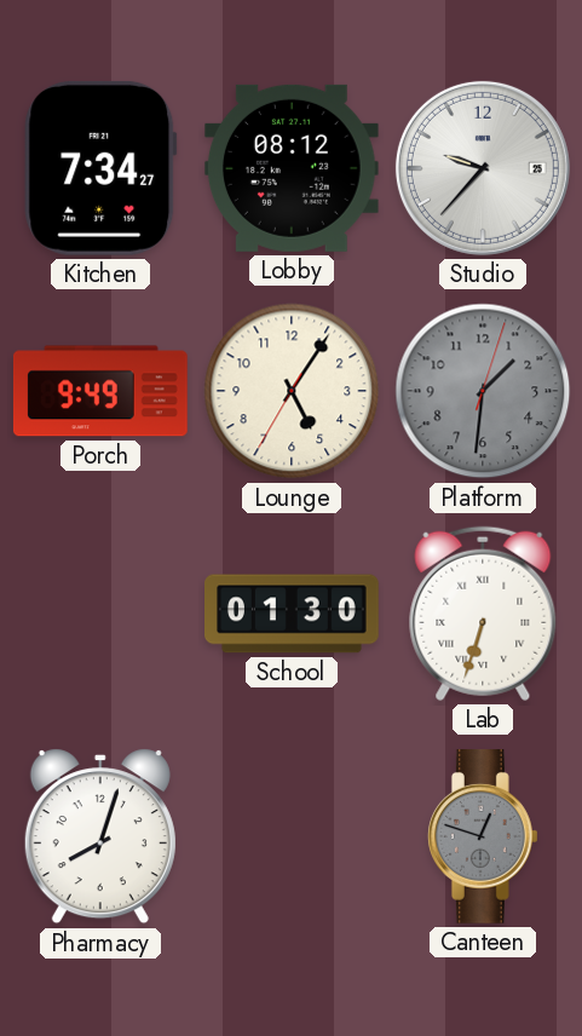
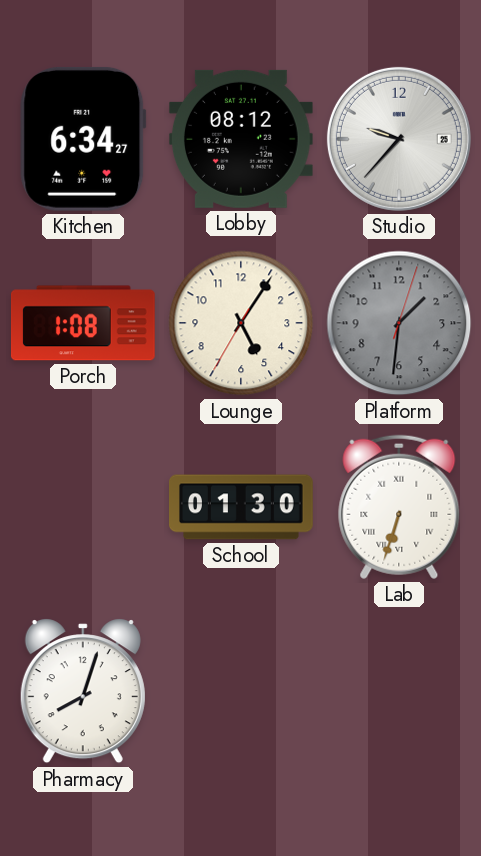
Kitchen: 7:34 -> 6:34 (83, 139)
Porch: 9:49 -> 1:08 (83, 323)
Canteen: 12:48 -> none (483, 838)
